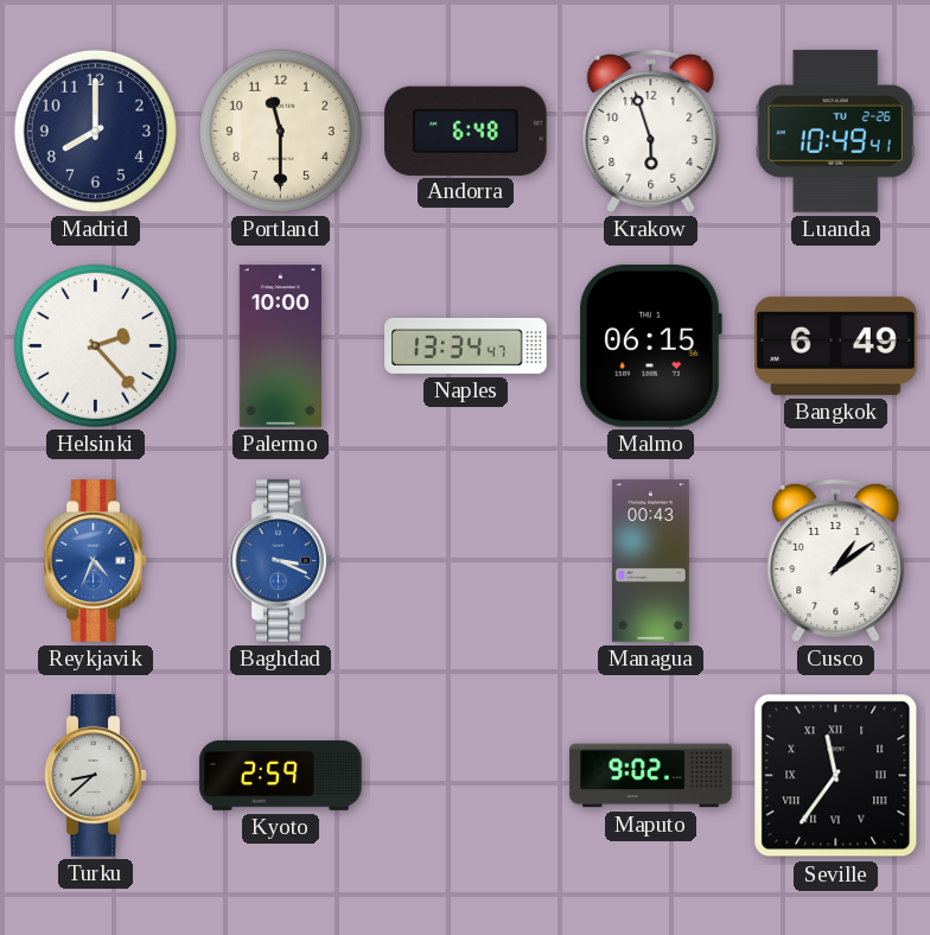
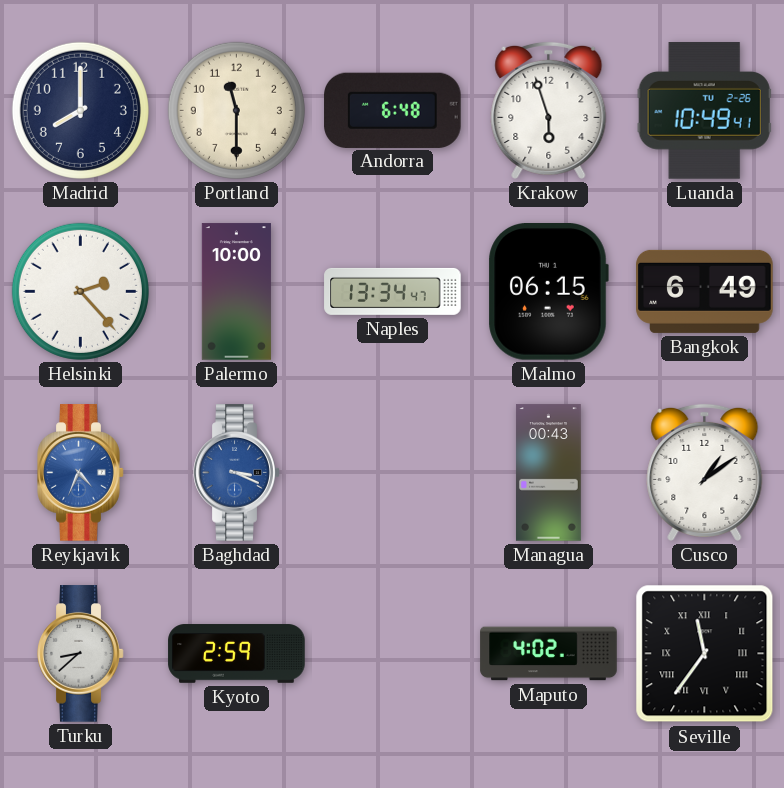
Maputo: 9:02 -> 4:02 (549, 654)
